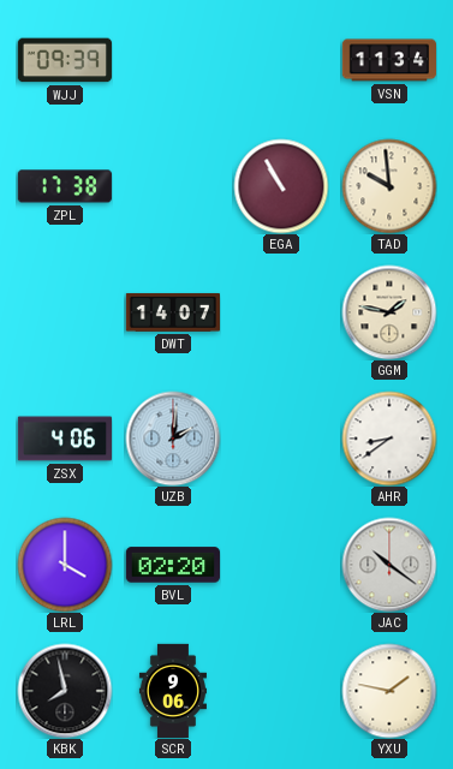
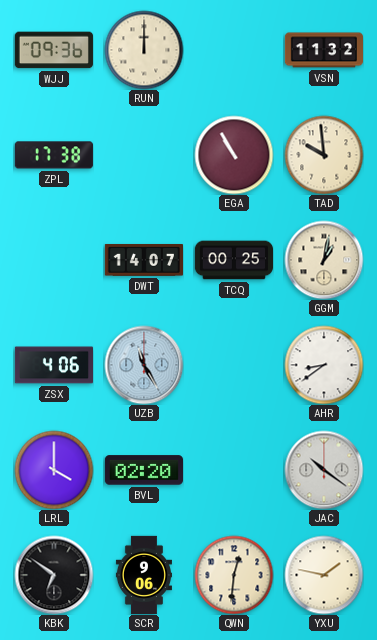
WJJ: 09:39 -> 09:36 (54, 50)
RUN: none -> 12:00 (144, 50)
VSN: 11:34 -> 11:32 (323, 50)
TCQ: none -> 00:25 (233, 260)
GGM: 1:47 -> 1:02 (324, 260)
UZB: 2:01 -> 11:25 (144, 365)
KBK: 7:58 -> 6:51 (54, 575)
QWN: none -> 12:31 (234, 575)
